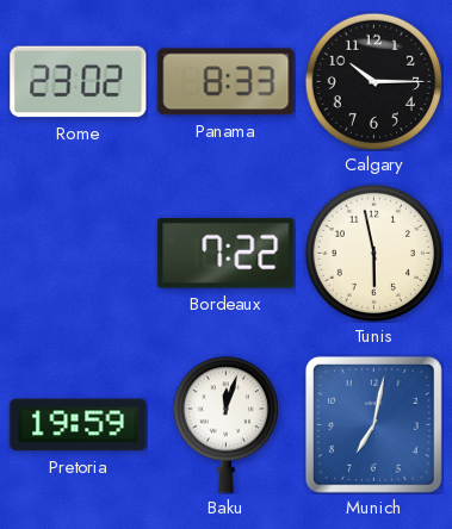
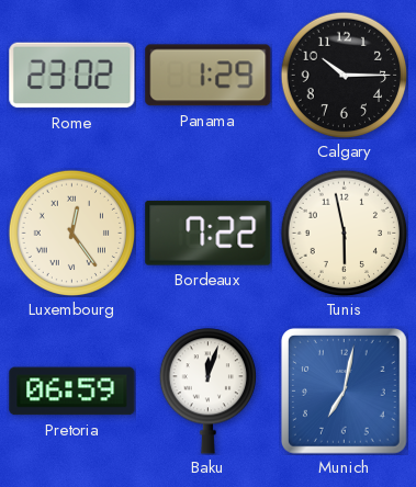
Panama: 8:33 -> 1:29 (209, 76)
Luxembourg: none -> 12:24 (71, 233)
Pretoria: 19:59 -> 06:59 (72, 392)
